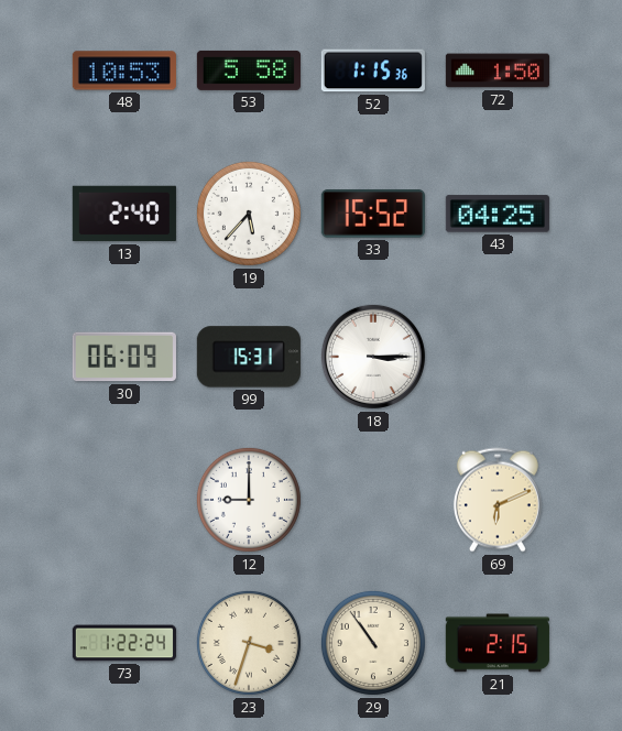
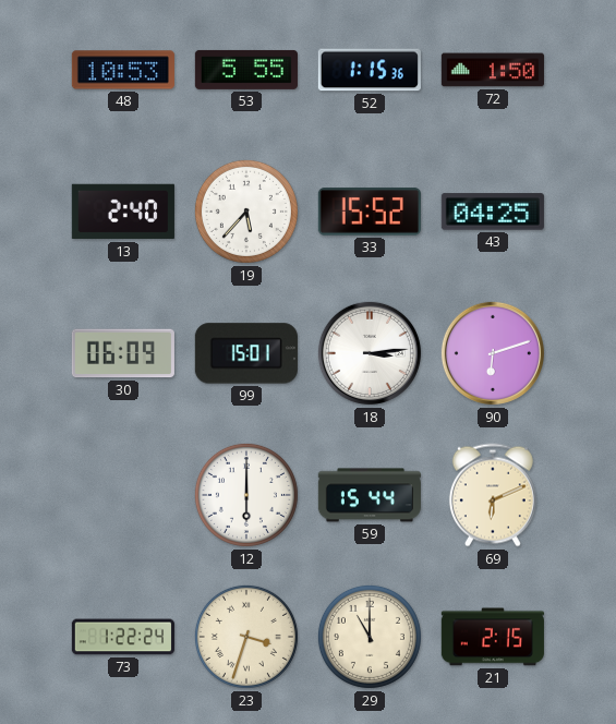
53: 5:58 -> 5:55 (246, 70)
99: 15:31 -> 15:01 (246, 353)
18: 3:15 -> 3:14 (370, 353)
90: none -> 6:12 (493, 353)
12: 9:00 -> 6:00 (246, 495)
59: none -> 15:44 (370, 495)
29: 10:54 -> 11:00 (370, 637)
